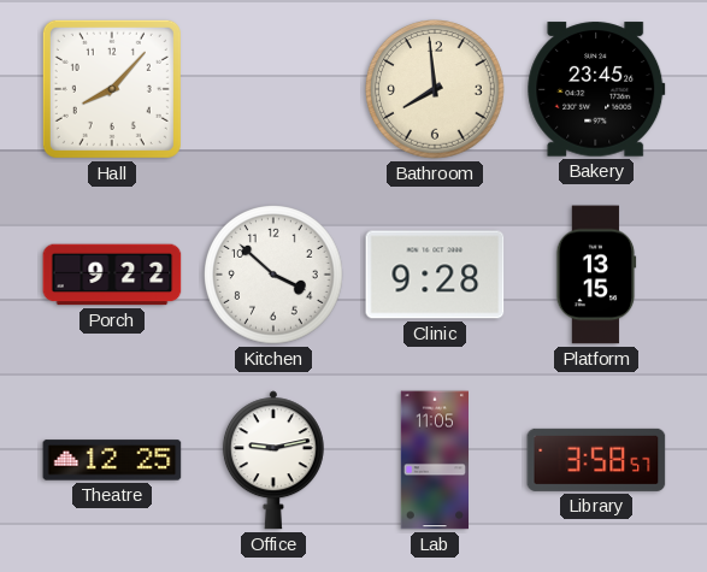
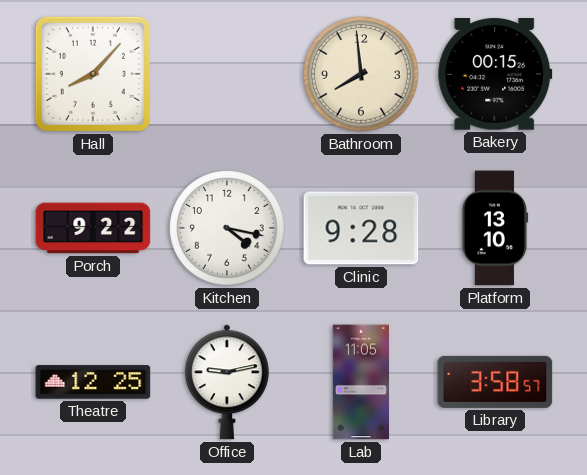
Bakery: 23:45 -> 00:15 (495, 74)
Kitchen: 3:52 -> 4:17 (228, 229)
Platform: 13:15 -> 13:10 (495, 228)
